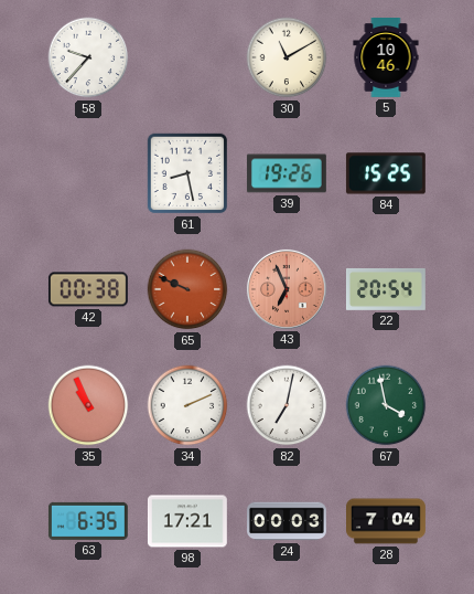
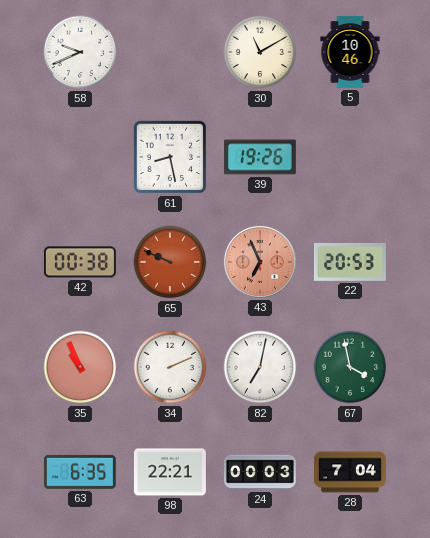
58: 9:37 -> 9:41 (80, 52)
84: 15:25 -> none (386, 173)
22: 20:54 -> 20:53 (350, 262)
98: 17:21 -> 22:21 (170, 472)
